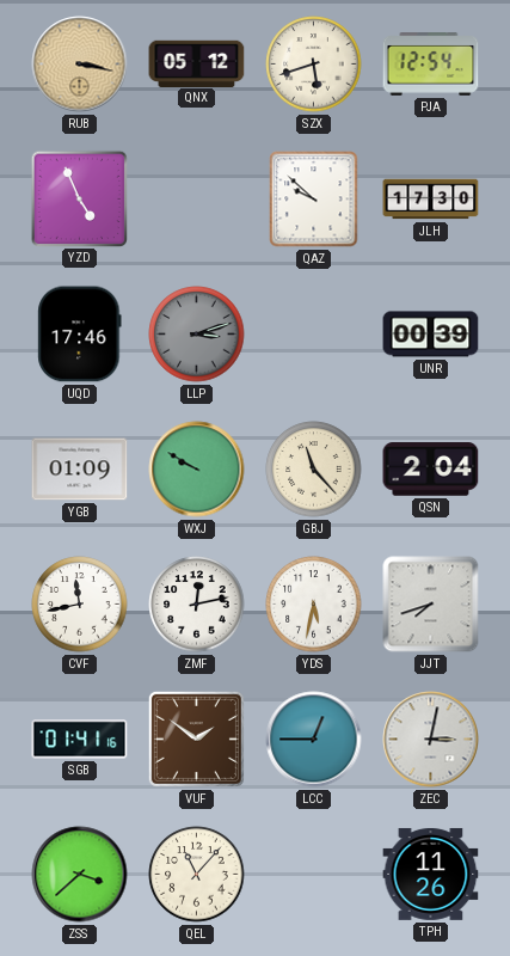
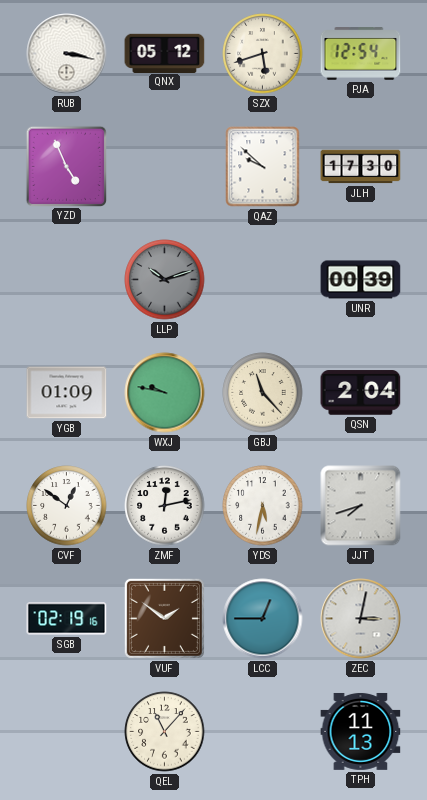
RUB dial: champagne -> white (67, 54)
UQD: 17:46 -> none (80, 335)
LLP: 3:12 -> 10:12 (165, 280)
WXJ: 9:50 -> 9:47 (165, 393)
CVF: 11:43 -> 12:51 (67, 506)
SGB: 01:41 -> 02:19 (67, 619)
ZSS: 3:38 -> none (80, 875)
TPH: 11:26 -> 11:13 (361, 731)
